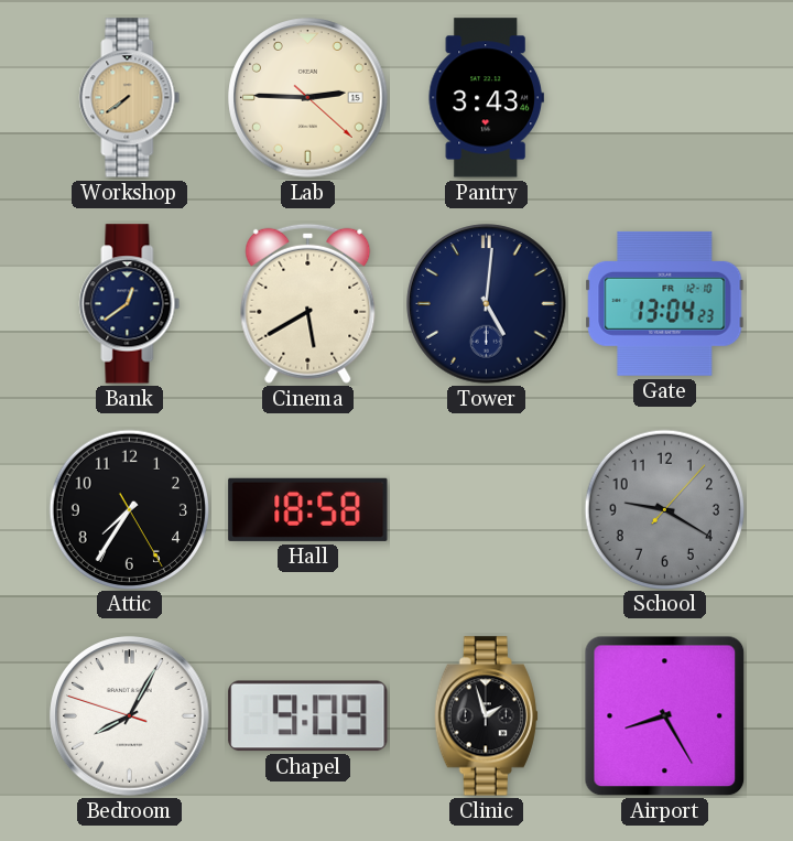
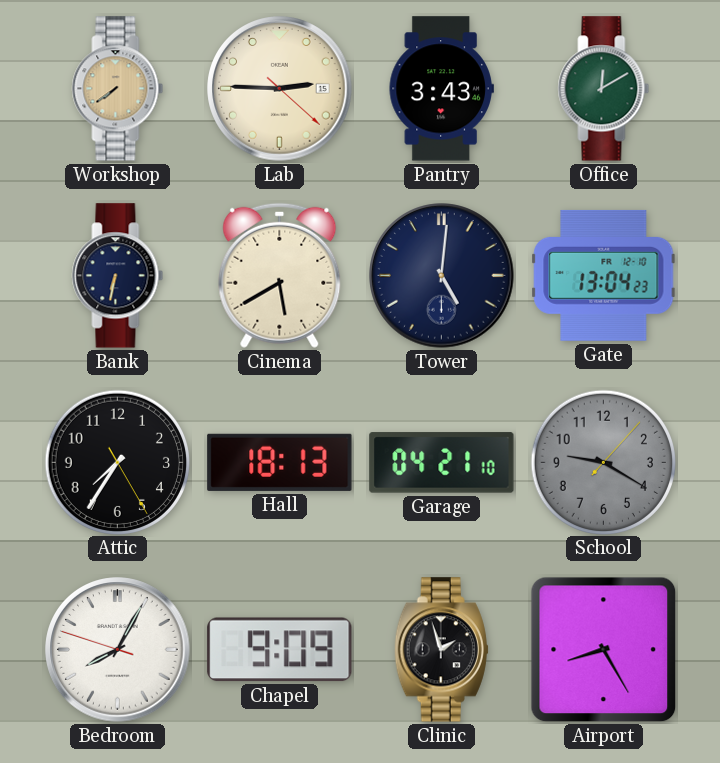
Office: none -> 12:10 (604, 89)
Bank: 12:39 -> 6:32 (118, 276)
Hall: 18:58 -> 18:13 (280, 462)
Garage: none -> 04:21 (442, 463)
